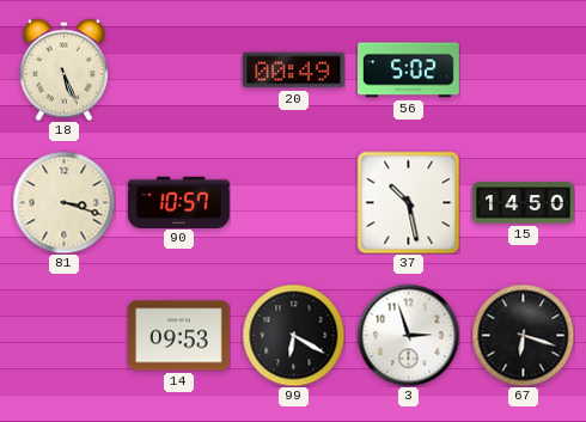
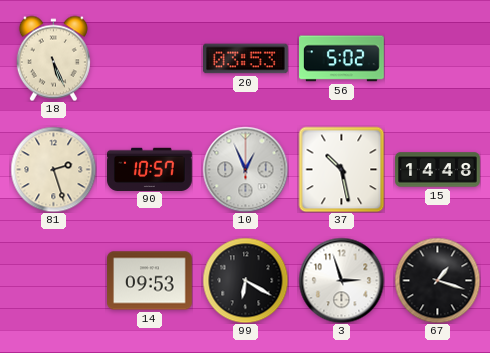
20: 00:49 -> 03:53 (246, 59)
81: 3:18 -> 2:27 (53, 169)
10: none -> 12:56 (245, 169)
15: 14:50 -> 14:48 (438, 170)
67: 6:18 -> 1:18 (437, 280)
